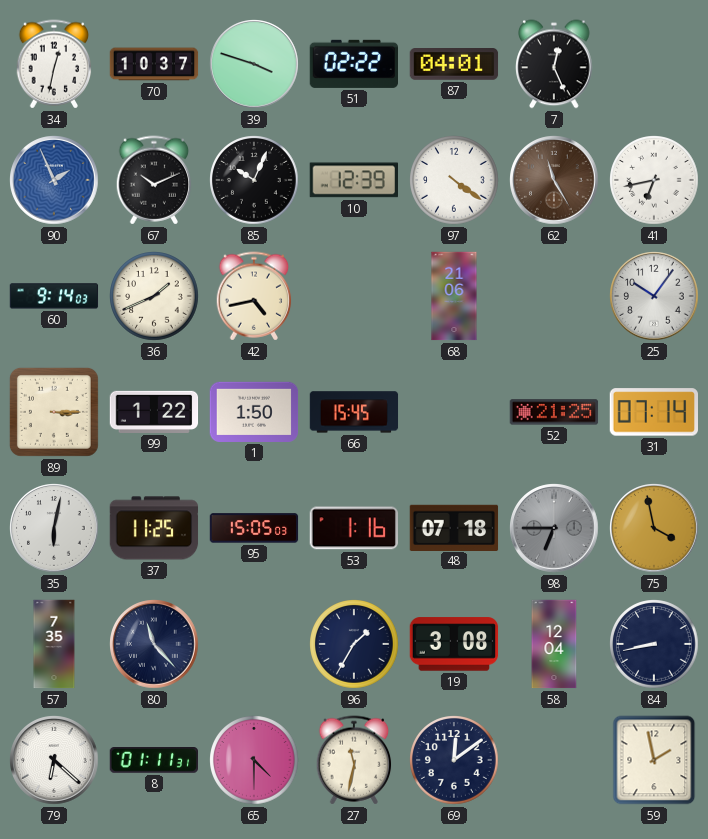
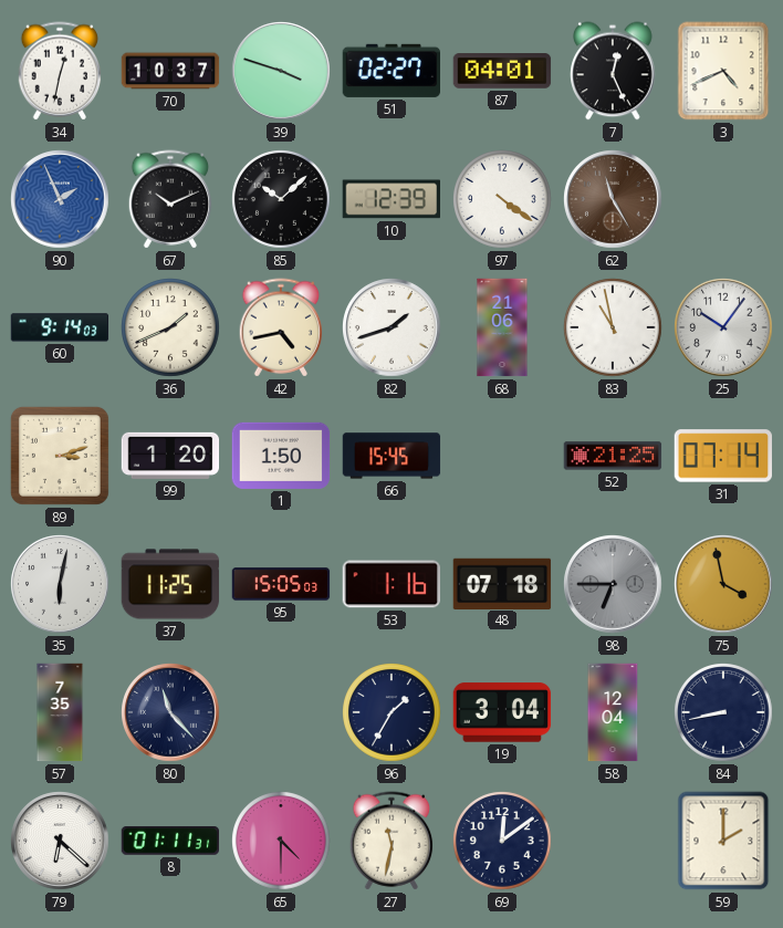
51: 02:22 -> 02:27 (390, 71)
3: none -> 4:41 (723, 71)
85: 10:04 -> 10:08 (281, 199)
41: 6:43 -> none (654, 180)
82: none -> 1:42 (391, 327)
83: none -> 10:58 (613, 327)
89: 3:15 -> 3:12 (60, 456)
99: 1:22 -> 1:20 (170, 456)
19: 3:08 -> 3:04 (502, 712)
59: 1:58 -> 2:00 (723, 841)
